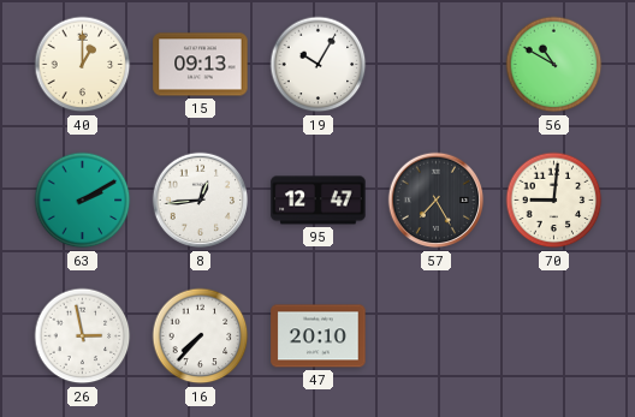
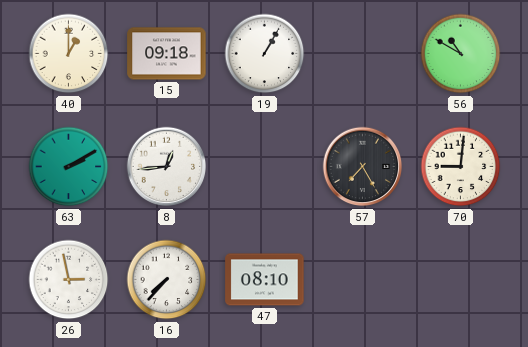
15: 09:13 -> 09:18 (167, 54)
19: 10:05 -> 1:05 (265, 54)
95: 12:47 -> none (319, 201)
47: 20:10 -> 08:10 (265, 280)
